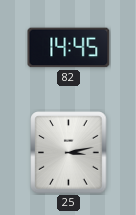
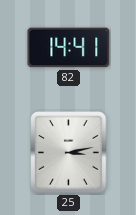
82: 14:45 -> 14:41 (69, 48)
